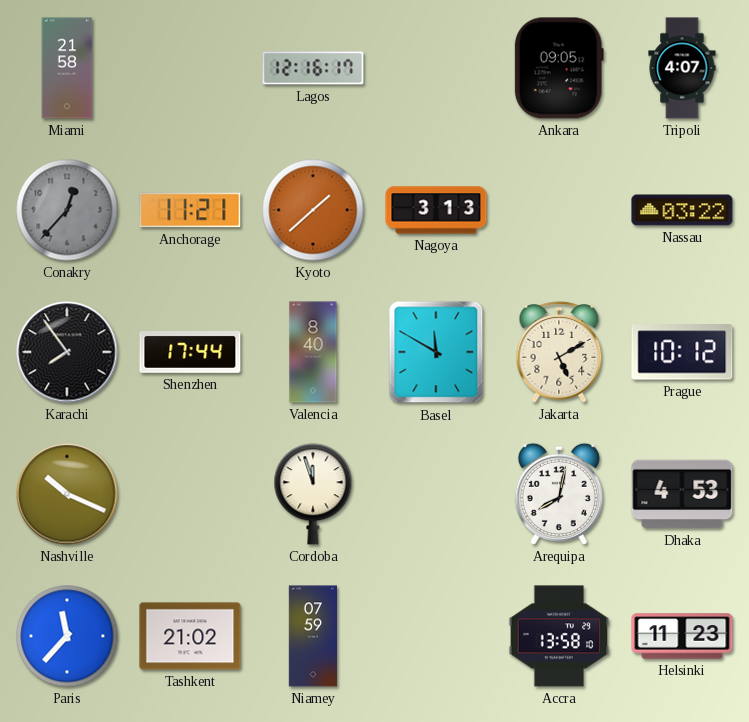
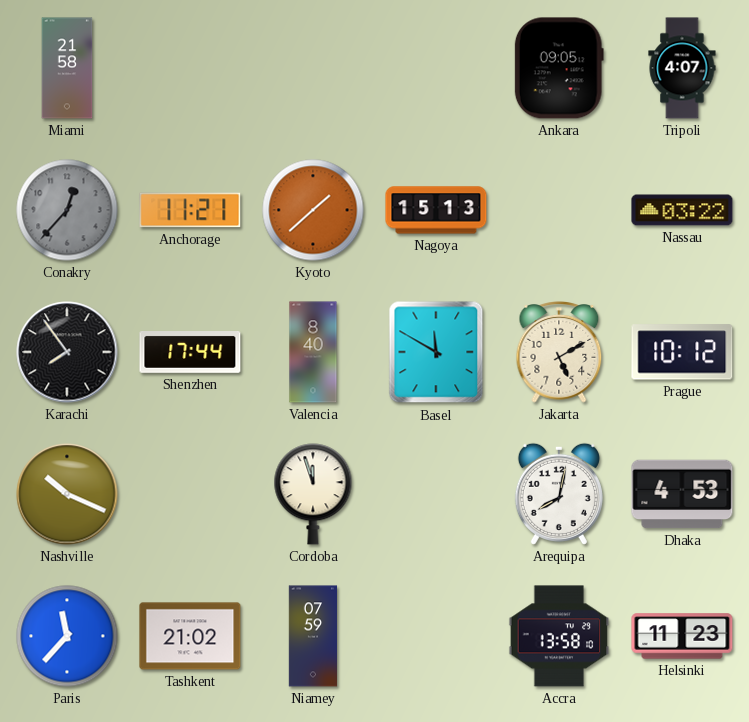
Lagos: 12:16 -> none (313, 68)
Nagoya: 3:13 -> 15:13 (436, 210)
